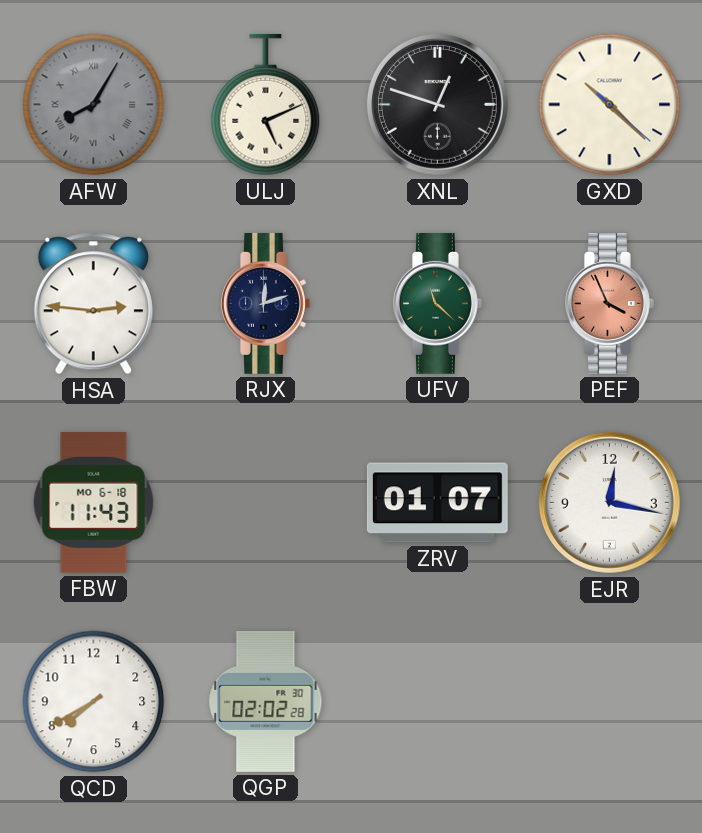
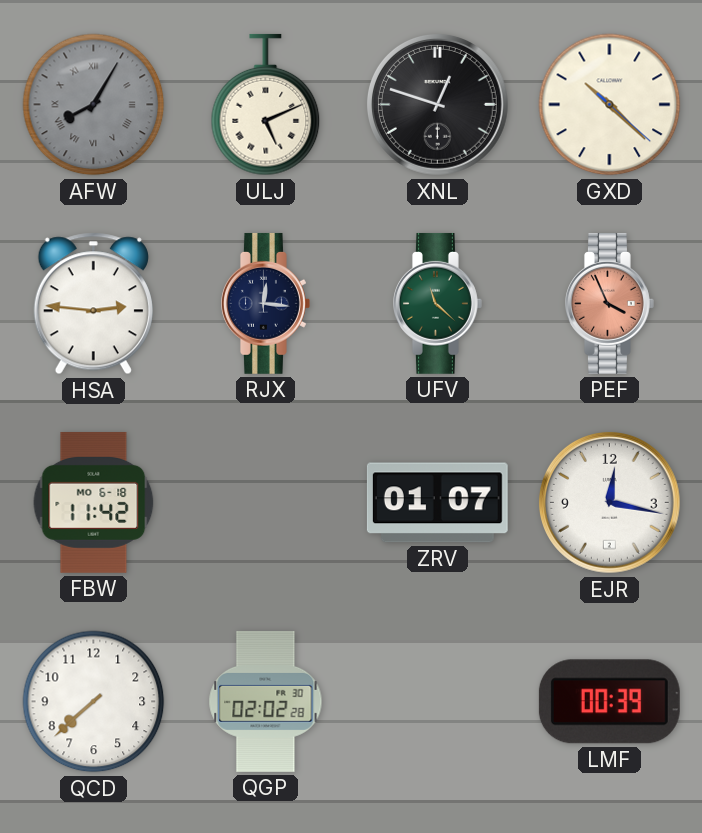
RJX: 12:12 -> 12:16 (266, 303)
FBW: 11:43 -> 11:42 (94, 502)
QCD: 7:40 -> 7:38 (94, 702)
LMF: none -> 00:39 (609, 702)
